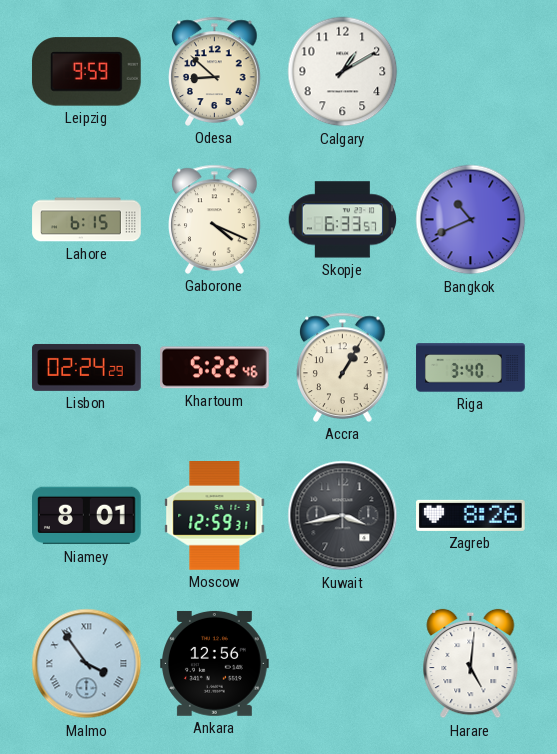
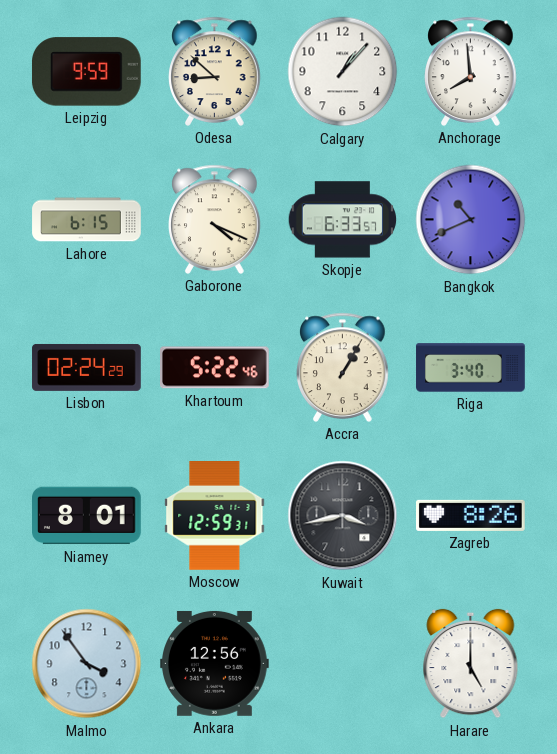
Calgary: 1:10 -> 1:07 (343, 72)
Anchorage: none -> 7:59 (471, 71)
Malmo numerals: Roman -> Arabic (87, 664)
Harare: 5:01 -> 5:00 (471, 664)
